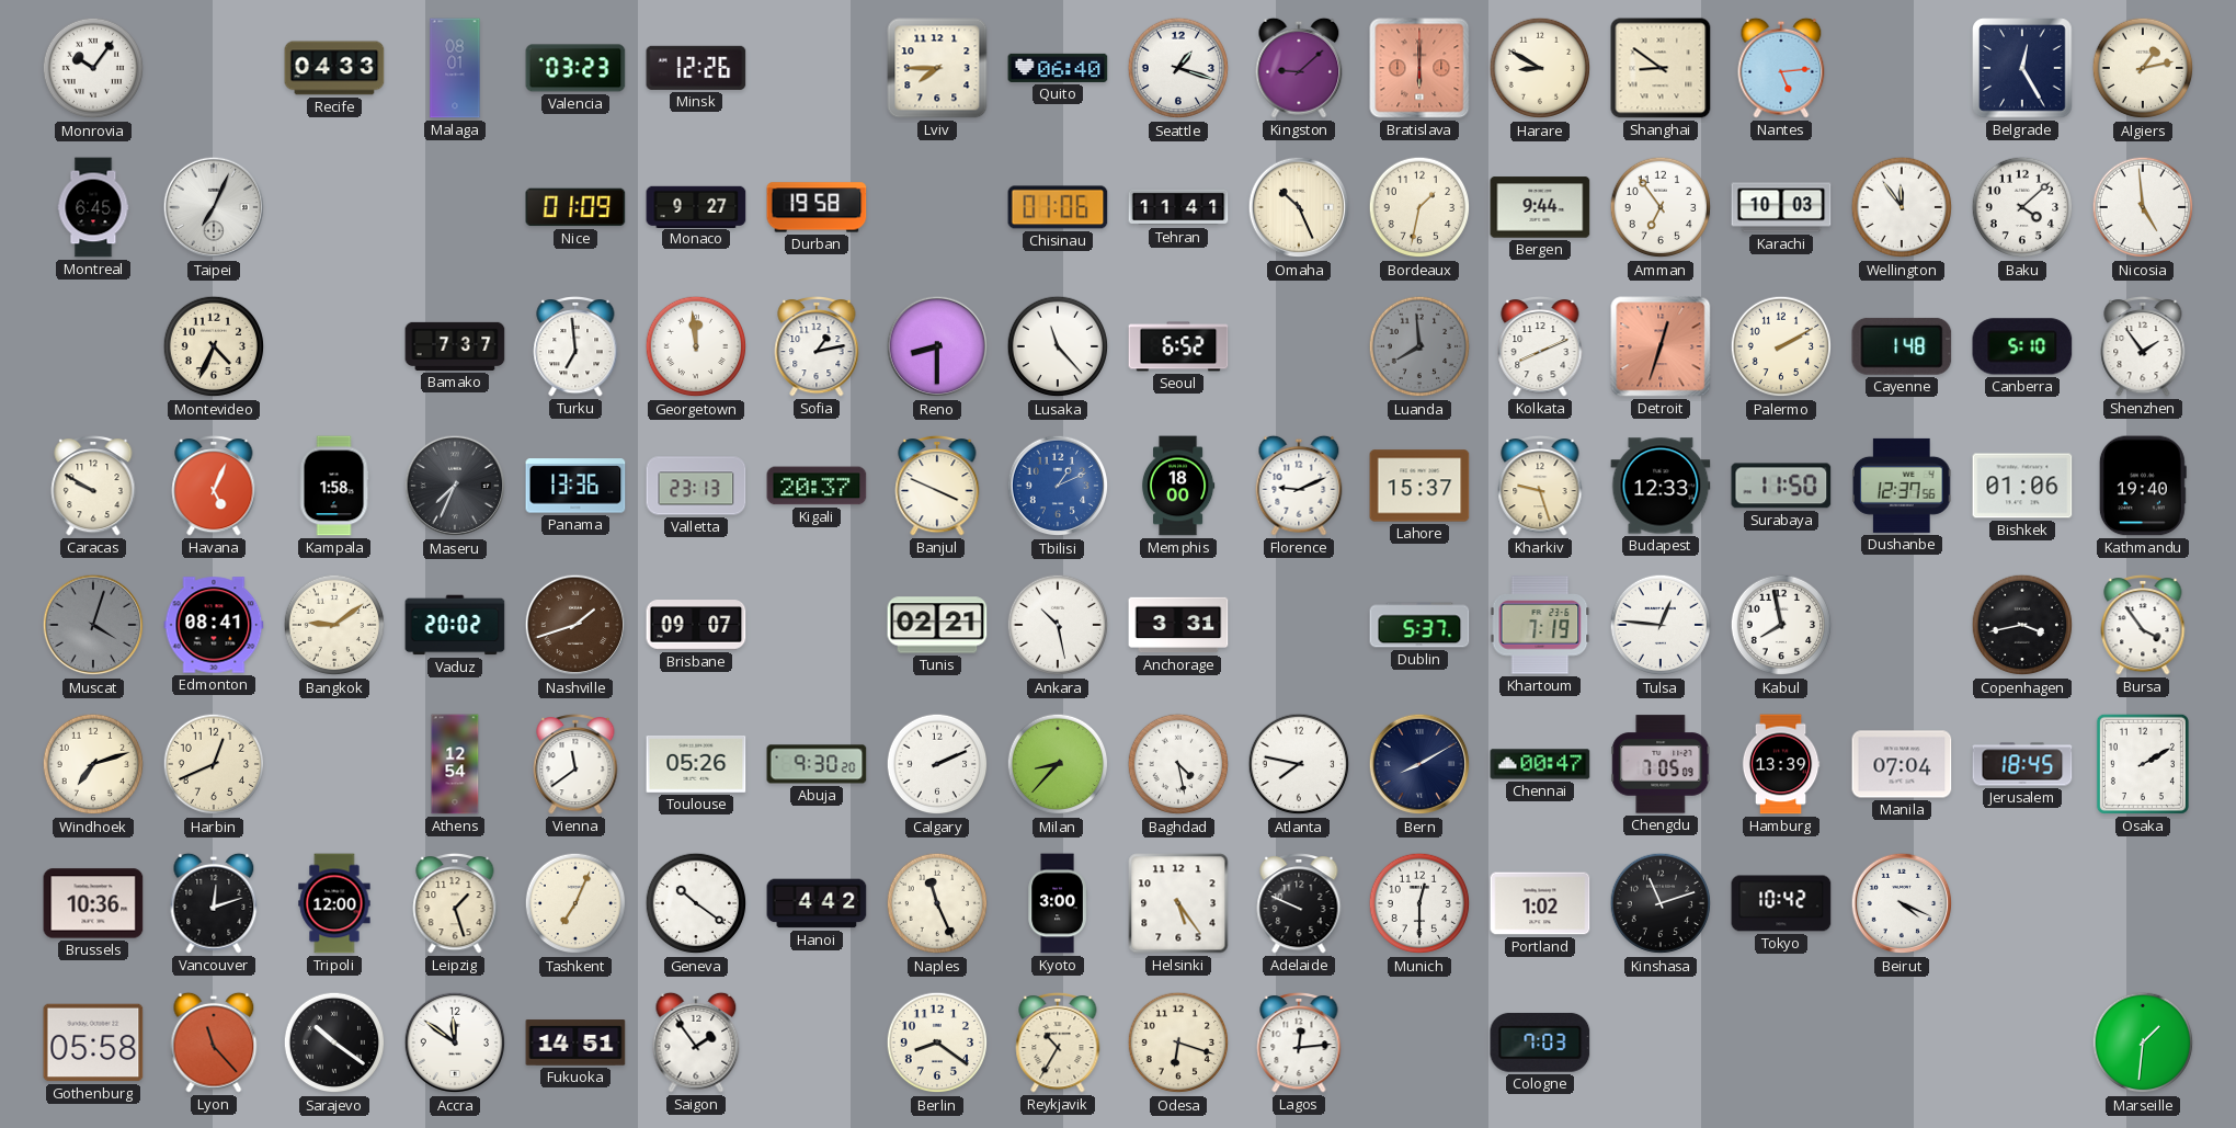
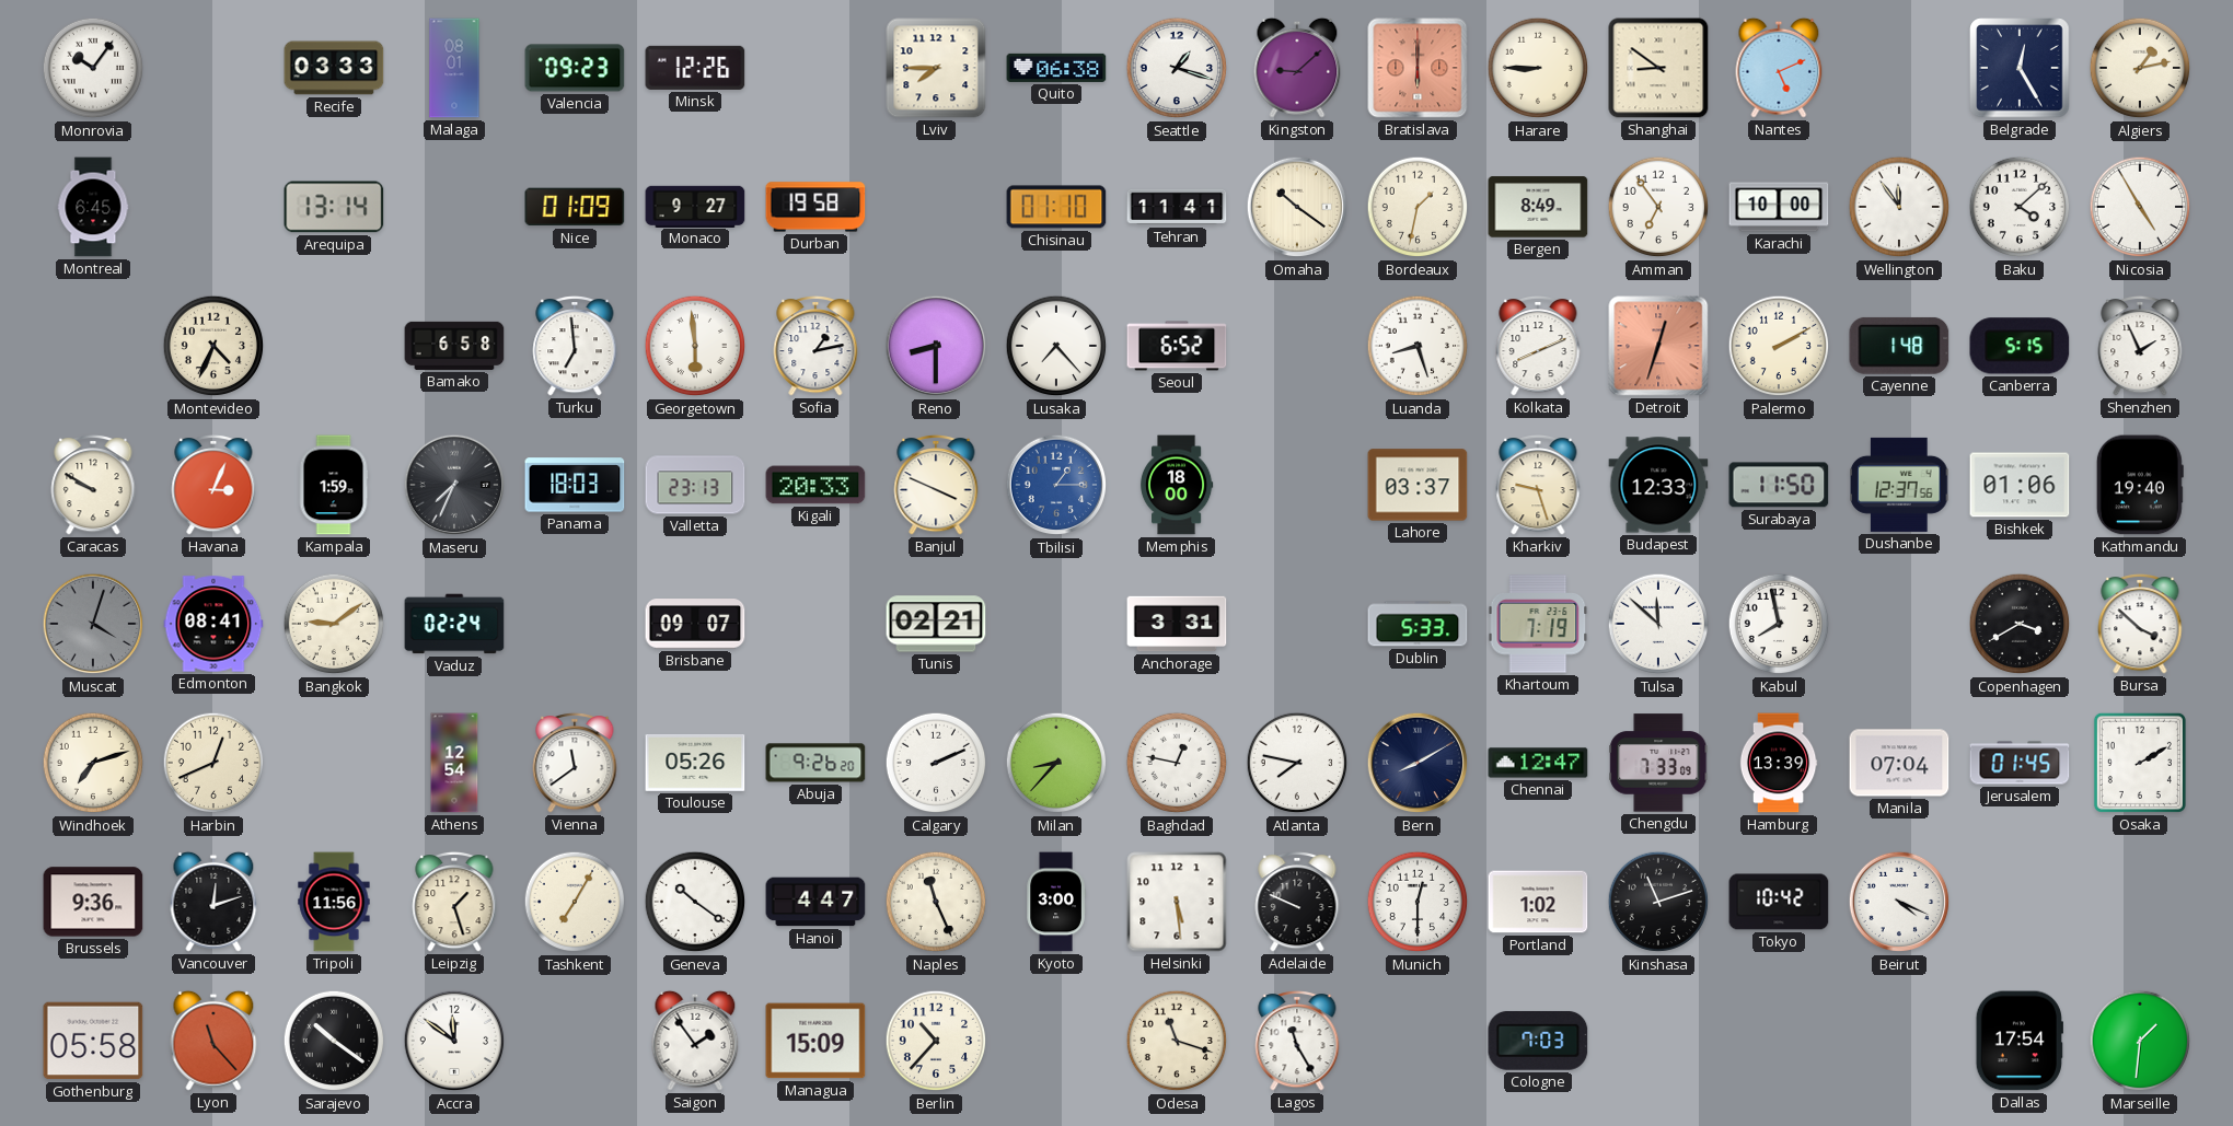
Recife: 04:33 -> 03:33 (334, 68)
Valencia: 03:23 -> 09:23 (575, 68)
Quito: 06:40 -> 06:38 (1056, 68)
Harare: 8:50 -> 8:45 (1538, 68)
Nantes: 5:14 -> 5:11 (1779, 68)
Taipei: 7:04 -> none (214, 207)
Arequipa: none -> 13:14 (334, 207)
Chisinau: 01:06 -> 01:10 (1056, 207)
Omaha: 10:26 -> 10:21 (1297, 207)
Bergen: 9:44 -> 8:49 (1538, 207)
Karachi: 10:03 -> 10:00 (1779, 207)
Nicosia: 4:59 -> 4:55 (2140, 207)
Bamako: 7:37 -> 6:58 (454, 346)
Georgetown: 11:59 -> 5:59 (695, 346)
Lusaka: 11:23 -> 7:23 (1056, 346)
Luanda: 7:59 -> 8:27 (1418, 346)
Luanda dial: grey -> white (1418, 346)
Canberra: 5:10 -> 5:15 (2020, 346)
Shenzhen: 1:54 -> 1:56 (2140, 346)
Havana: 5:04 -> 3:04 (213, 485)
Kampala: 1:58 -> 1:59 (334, 485)
Panama: 13:36 -> 18:03 (575, 485)
Kigali: 20:37 -> 20:33 (815, 485)
Tbilisi: 1:11 -> 1:15 (1056, 485)
Florence: 9:11 -> none (1299, 486)
Lahore: 15:37 -> 03:37 (1418, 485)
Vaduz: 20:02 -> 02:24 (454, 624)
Nashville: 1:42 -> none (575, 625)
Ankara: 10:28 -> none (1058, 625)
Dublin: 5:37 -> 5:33 (1418, 624)
Tulsa: 12:46 -> 11:52 (1658, 624)
Copenhagen: 3:43 -> 3:40 (2020, 624)
Bursa: 3:54 -> 3:52 (2140, 624)
Abuja: 9:30 -> 9:26 (815, 763)
Baghdad: 4:28 -> 12:47 (1177, 763)
Chennai: 00:47 -> 12:47 (1538, 763)
Chengdu: 7:05 -> 7:33 (1658, 763)
Jerusalem: 18:45 -> 01:45 (2020, 763)
Brussels: 10:36 -> 9:36 (93, 902)
Tripoli: 12:00 -> 11:56 (334, 902)
Tashkent: 7:04 -> 7:05 (575, 902)
Hanoi: 4:42 -> 4:47 (815, 902)
Helsinki: 5:24 -> 5:29 (1177, 902)
Fukuoka: 14:51 -> none (575, 1042)
Managua: none -> 15:09 (815, 1041)
Berlin: 8:21 -> 10:37 (936, 1041)
Reykjavik: 10:35 -> none (1058, 1042)
Odesa: 6:18 -> 11:18 (1177, 1041)
Lagos: 12:14 -> 11:25 (1297, 1041)
Dallas: none -> 17:54 (2020, 1041)
